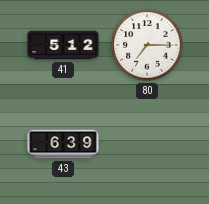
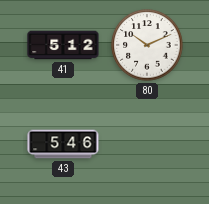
80: 7:15 -> 10:11 (147, 45)
43: 6:39 -> 5:46 (63, 144)
